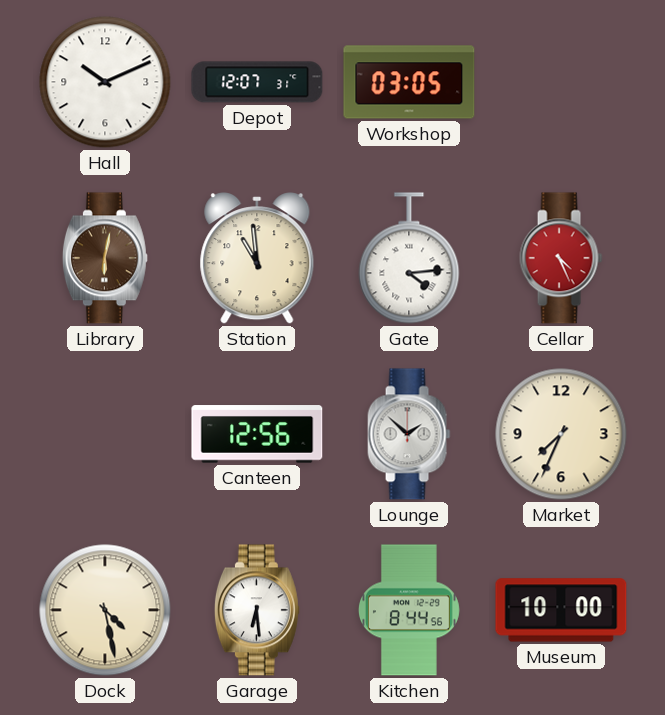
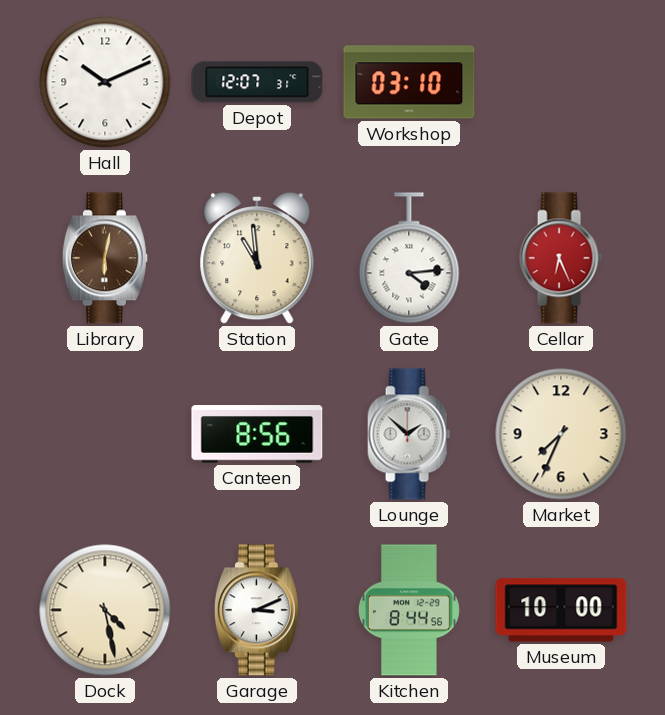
Workshop: 03:05 -> 03:10 (409, 82)
Cellar: 4:26 -> 6:26 (561, 258)
Canteen: 12:56 -> 8:56 (257, 434)
Garage: 6:29 -> 3:11 (257, 610)
